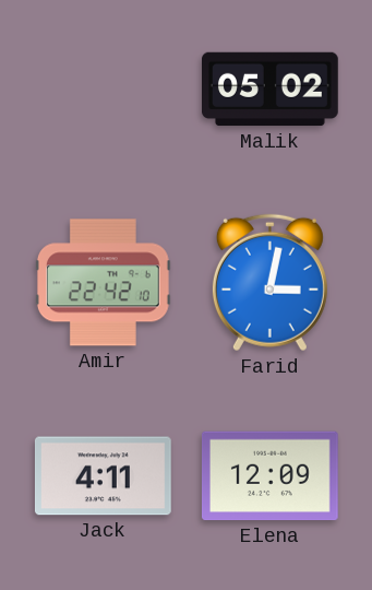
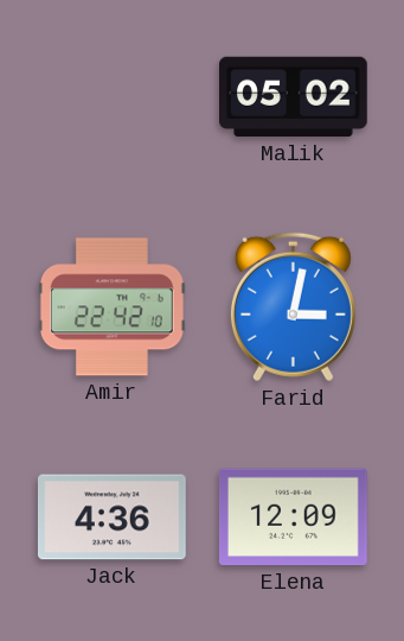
Jack: 4:11 -> 4:36 (113, 518)
